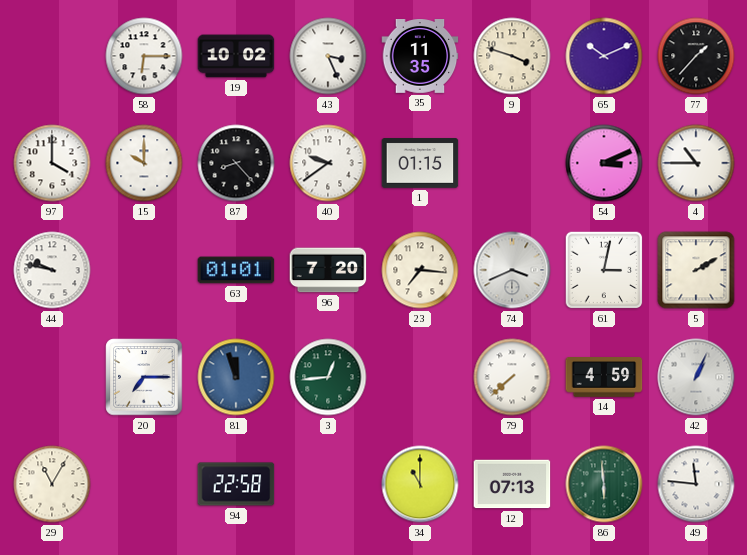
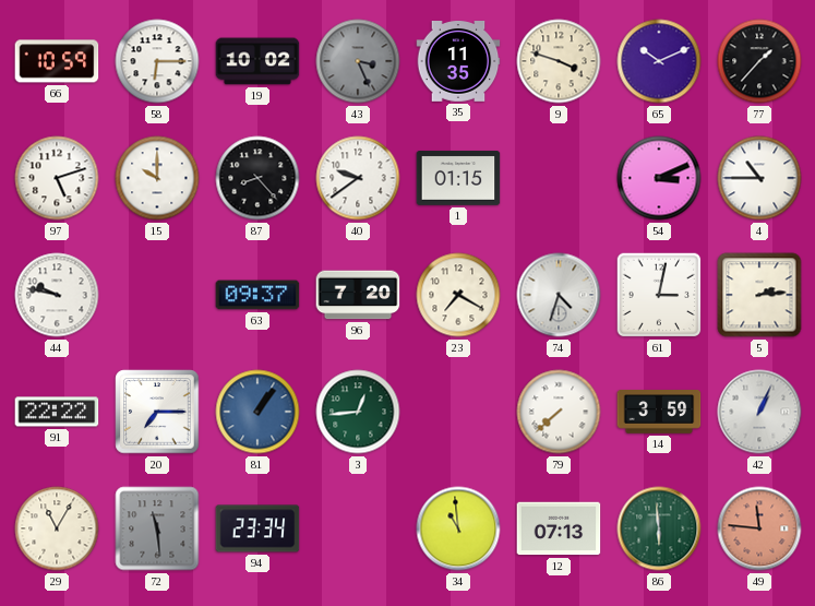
66: none -> 10:59 (57, 61)
43 dial: white -> grey (358, 61)
97: 4:00 -> 5:12 (57, 178)
63: 01:01 -> 09:37 (257, 295)
23: 7:16 -> 7:20 (458, 295)
74: 3:41 -> 4:33 (559, 295)
5: 2:10 -> 2:14 (759, 295)
91: none -> 22:22 (57, 412)
81: 11:57 -> 1:06 (257, 412)
14: 4:59 -> 3:59 (659, 413)
72: none -> 11:29 (157, 528)
94: 22:58 -> 23:34 (257, 528)
34: 11:00 -> 10:59 (458, 528)
49 dial: white -> salmon (759, 528)
